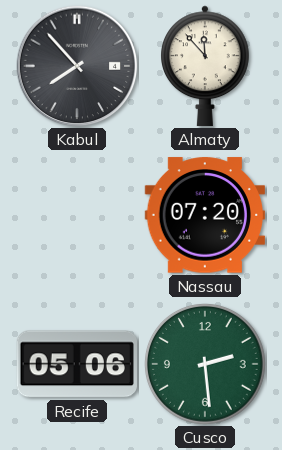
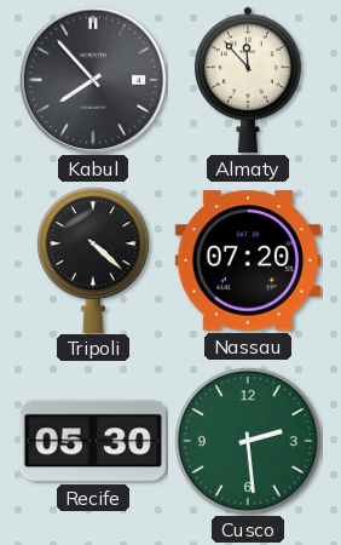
Tripoli: none -> 4:22 (93, 259)
Recife: 05:06 -> 05:30 (93, 441)
